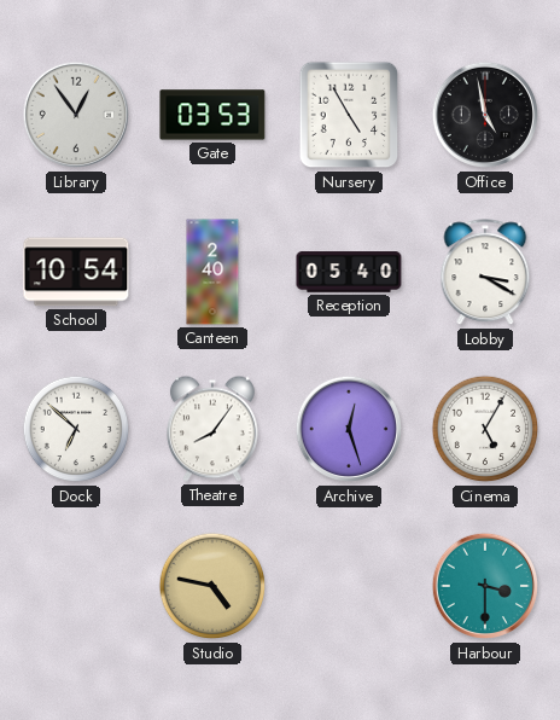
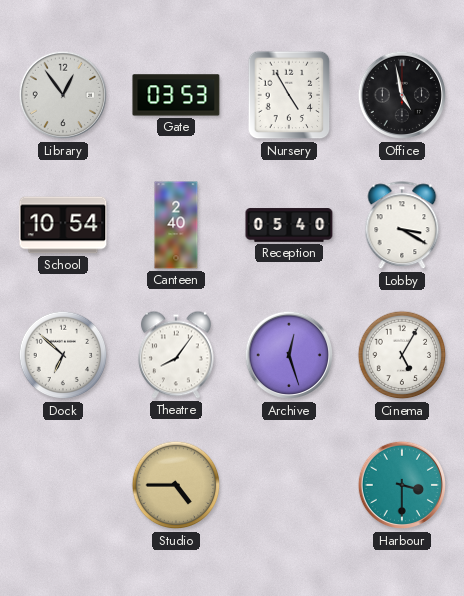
Studio: 4:47 -> 4:45 (176, 485)
